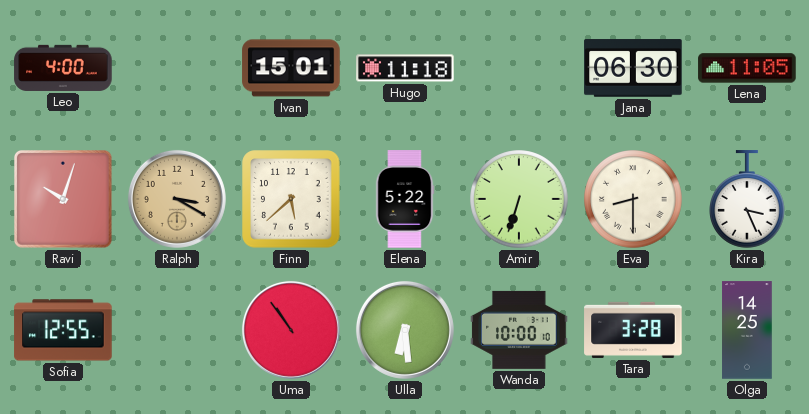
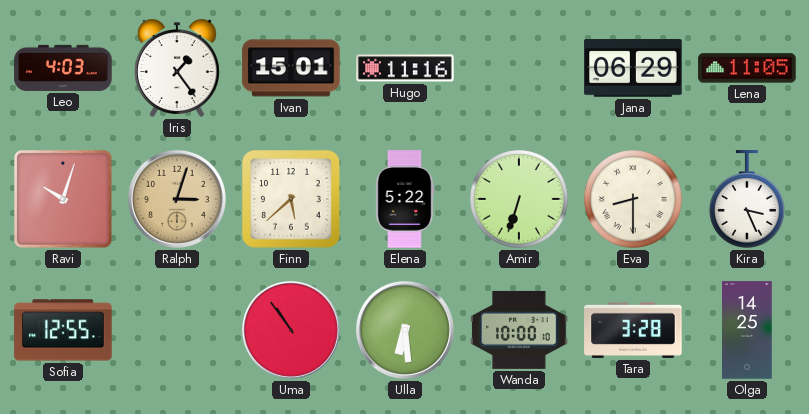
Leo: 4:00 -> 4:03 (63, 68)
Iris: none -> 1:24 (177, 68)
Hugo: 11:18 -> 11:16 (405, 68)
Jana: 06:30 -> 06:29 (633, 68)
Ralph: 3:20 -> 3:03 (177, 199)
